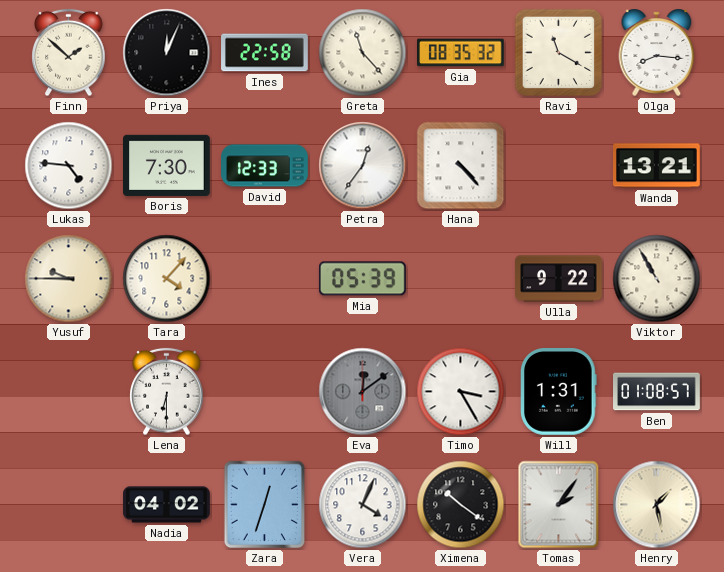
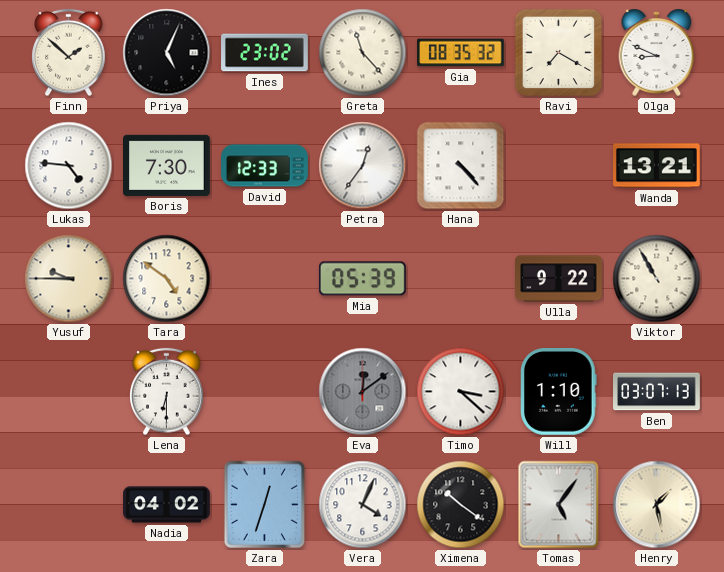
Priya: 12:04 -> 5:04 (167, 53)
Ines: 22:58 -> 23:02 (265, 53)
Ravi: 11:20 -> 7:20 (559, 53)
Olga: 8:16 -> 8:49 (657, 52)
Tara: 4:07 -> 4:51 (167, 279)
Timo: 3:25 -> 3:22 (461, 392)
Will: 1:31 -> 1:10 (559, 392)
Ben: 01:08 -> 03:07 (657, 392)
Tomas: 2:06 -> 5:06 (559, 505)
